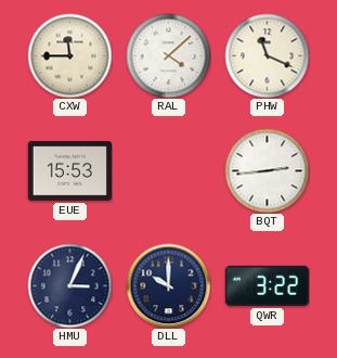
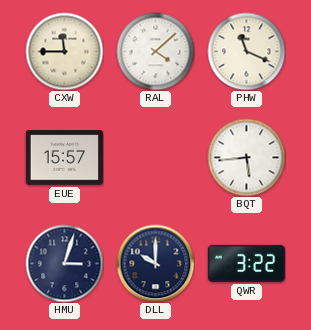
EUE: 15:53 -> 15:57 (64, 158)
BQT: 2:44 -> 5:44 (246, 157)
HMU: 3:04 -> 3:03 (64, 263)
